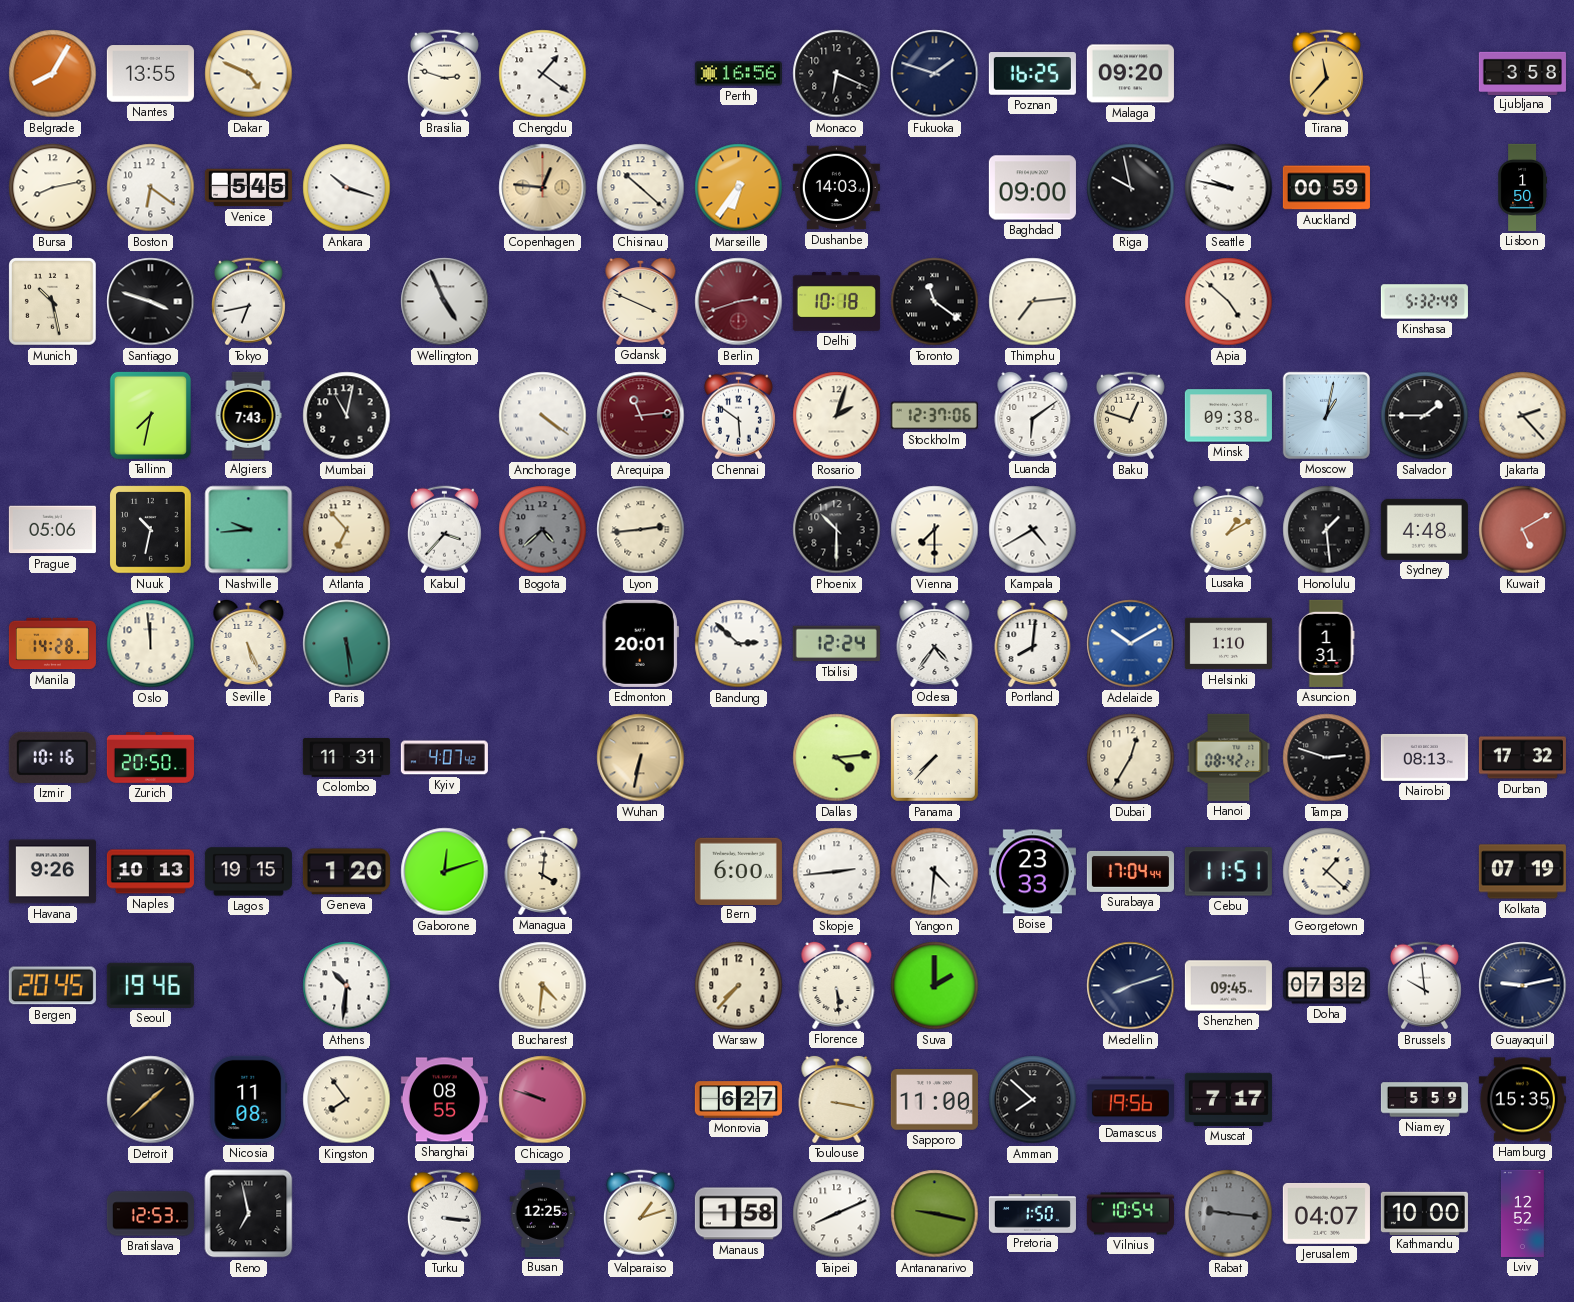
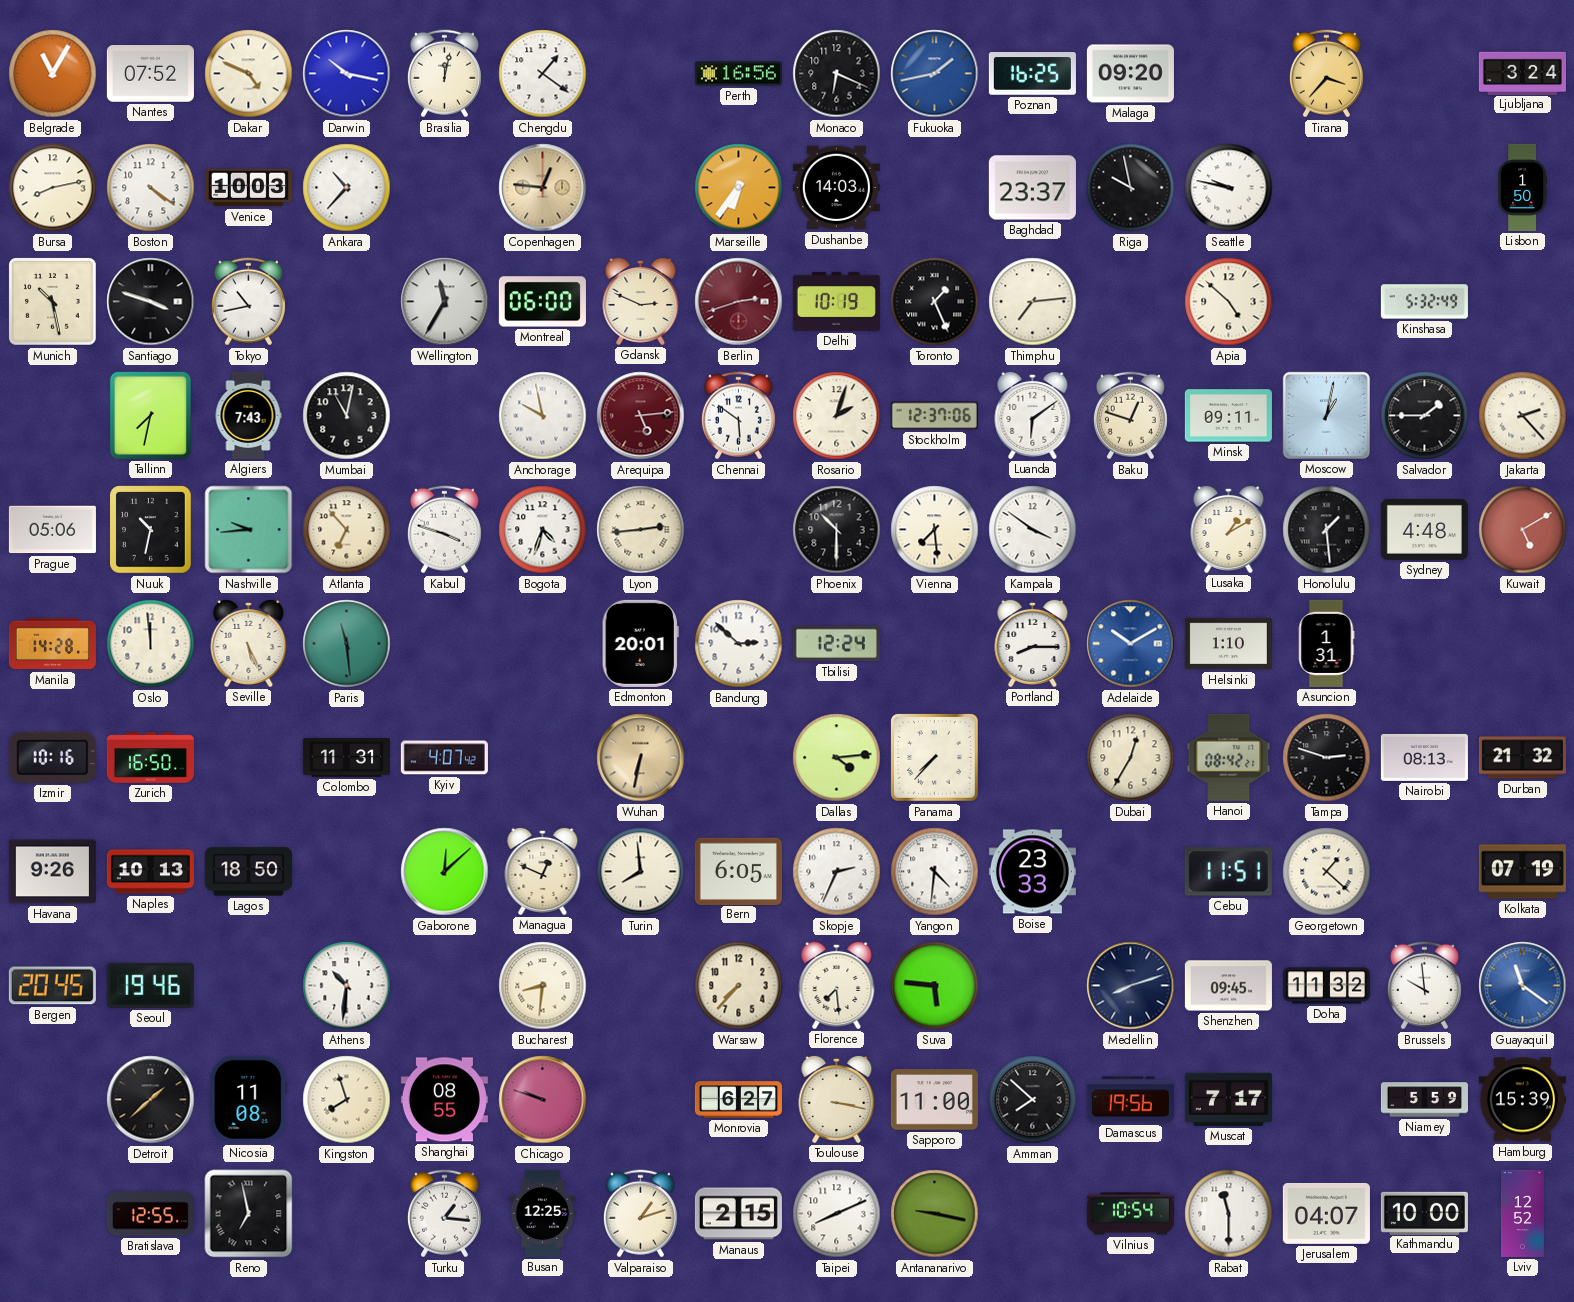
Belgrade: 8:05 -> 11:05 (53, 74)
Nantes: 13:55 -> 07:52 (150, 74)
Darwin: none -> 10:17 (347, 74)
Brasilia: 2:48 -> 12:02 (444, 74)
Fukuoka: 1:48 -> 1:43 (935, 74)
Fukuoka dial: navy -> blue (935, 74)
Tirana: 11:37 -> 3:37 (1326, 74)
Ljubljana: 3:58 -> 3:24 (1522, 73)
Boston: 6:21 -> 4:21 (151, 188)
Venice: 5:45 -> 10:03 (248, 188)
Ankara: 10:18 -> 10:37 (347, 188)
Chisinau: 10:22 -> none (641, 188)
Baghdad: 09:00 -> 23:37 (1032, 188)
Auckland: 00:59 -> none (1326, 188)
Tokyo: 6:43 -> 10:43 (248, 302)
Wellington: 4:56 -> 11:35 (445, 302)
Montreal: none -> 06:00 (542, 302)
Gdansk: 3:49 -> 2:49 (641, 301)
Delhi: 10:18 -> 10:19 (836, 301)
Toronto: 11:21 -> 1:26 (935, 302)
Anchorage: 4:21 -> 9:58 (543, 416)
Arequipa: 11:14 -> 5:14 (641, 416)
Minsk: 09:38 -> 09:11 (1228, 416)
Kabul: 3:37 -> 3:48 (444, 530)
Bogota: 4:38 -> 4:33 (543, 530)
Bogota dial: grey -> white (543, 530)
Vienna: 7:30 -> 7:29 (935, 530)
Kampala: 4:40 -> 3:51 (1033, 530)
Paris: 5:29 -> 11:29 (347, 644)
Odesa: 4:36 -> none (935, 643)
Portland: 8:01 -> 8:15 (1033, 643)
Zurich: 20:50 -> 16:50 (150, 758)
Durban: 17:32 -> 21:32 (1522, 758)
Lagos: 19:15 -> 18:50 (248, 872)
Geneva: 1:20 -> none (346, 872)
Gaborone: 12:12 -> 12:08 (445, 872)
Managua: 4:01 -> 12:49 (543, 871)
Turin: none -> 7:59 (641, 872)
Bern: 6:00 -> 6:05 (738, 871)
Skopje: 2:44 -> 2:34 (837, 872)
Surabaya: 17:04 -> none (1130, 871)
Bucharest: 4:31 -> 8:31 (543, 986)
Florence: 5:29 -> 7:29 (837, 985)
Suva: 2:00 -> 5:46 (935, 986)
Doha: 07:32 -> 11:32 (1326, 986)
Guayaquil: 9:13 -> 11:21 (1523, 986)
Guayaquil dial: navy -> blue (1523, 986)
Kingston: 7:54 -> 7:57 (347, 1100)
Hamburg: 15:35 -> 15:39 (1522, 1100)
Bratislava: 12:53 -> 12:55 (150, 1214)
Turku: 3:16 -> 1:16 (444, 1214)
Manaus: 1:58 -> 2:15 (738, 1214)
Pretoria: 1:50 -> none (1032, 1214)
Rabat: 9:16 -> 11:30 (1229, 1214)
Rabat dial: grey -> white (1229, 1214)
